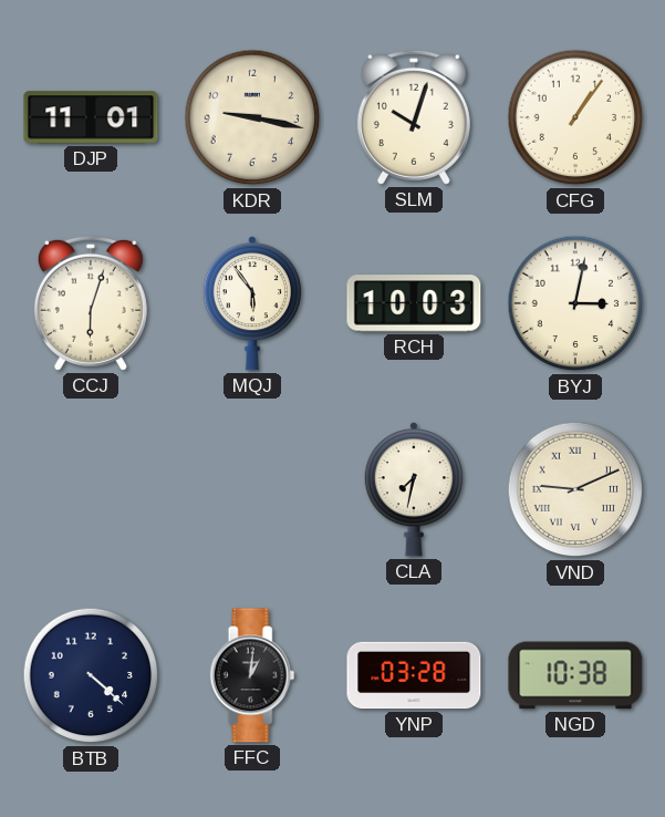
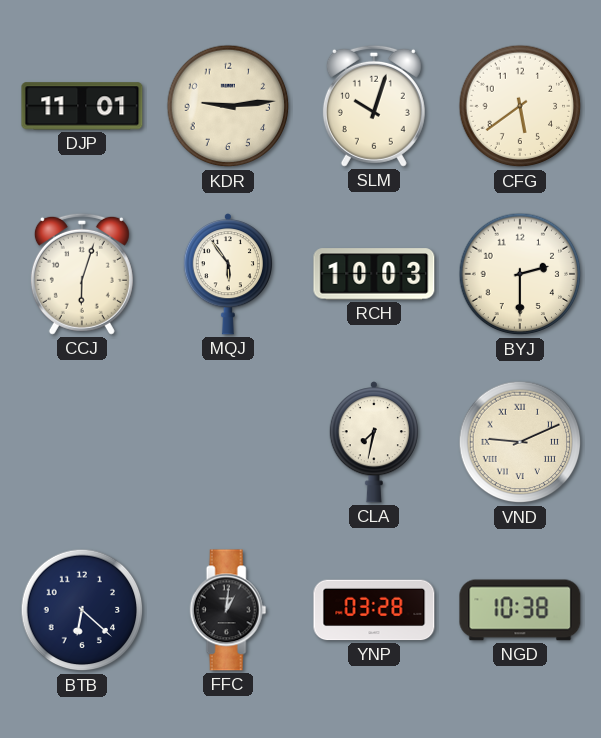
KDR: 9:17 -> 9:14 (228, 106)
CFG: 1:06 -> 5:39 (520, 106)
BYJ: 3:02 -> 2:30 (520, 274)
BTB: 4:22 -> 6:22 (82, 610)
